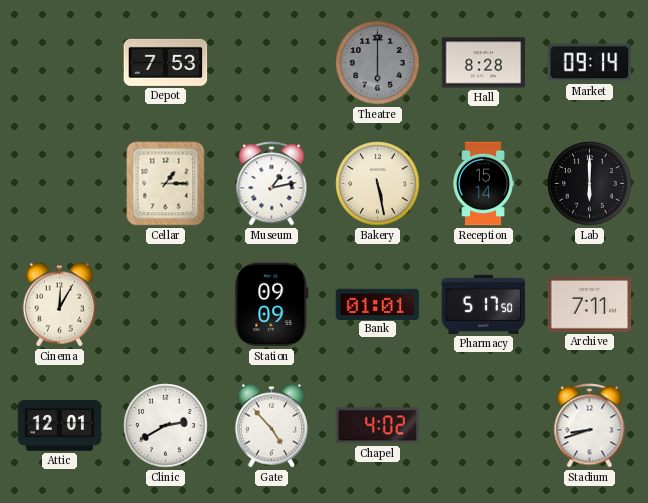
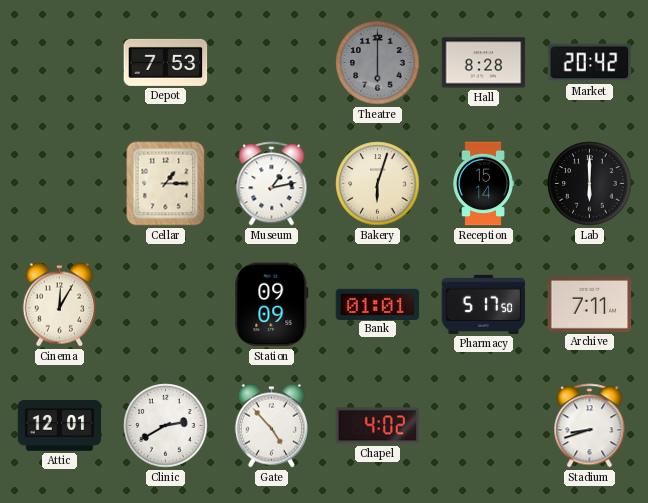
Market: 09:14 -> 20:42 (590, 63)
Bakery: 5:28 -> 6:03 (378, 184)
